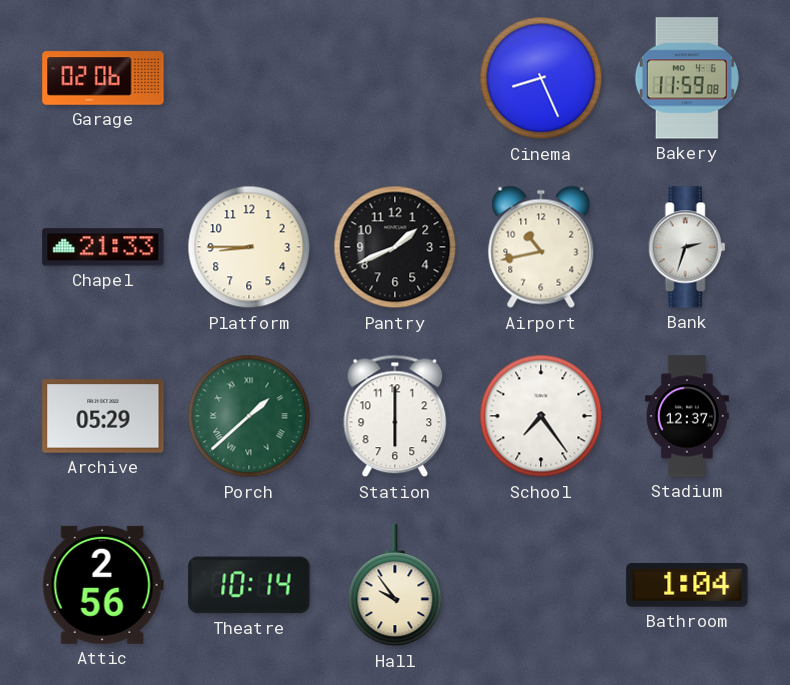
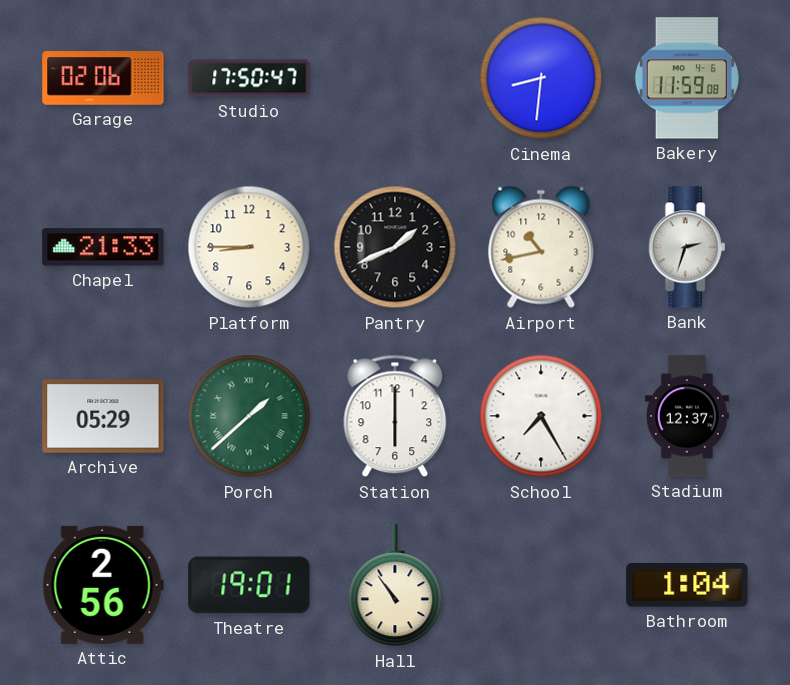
Studio: none -> 17:50 (249, 78)
Cinema: 8:26 -> 8:31 (541, 78)
School: 7:24 -> 7:25 (541, 416)
Theatre: 10:14 -> 19:01 (249, 585)
Hall: 9:54 -> 10:54 (395, 586)
